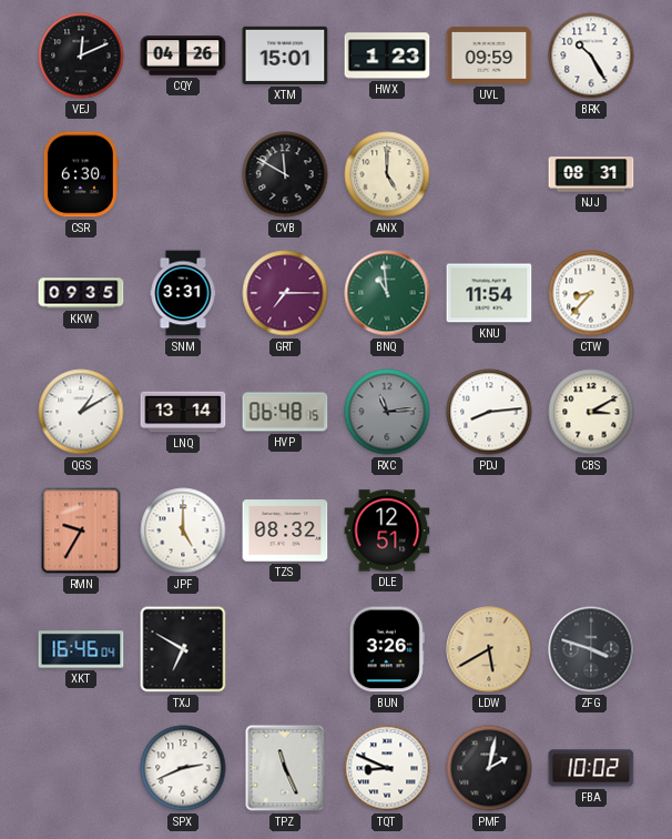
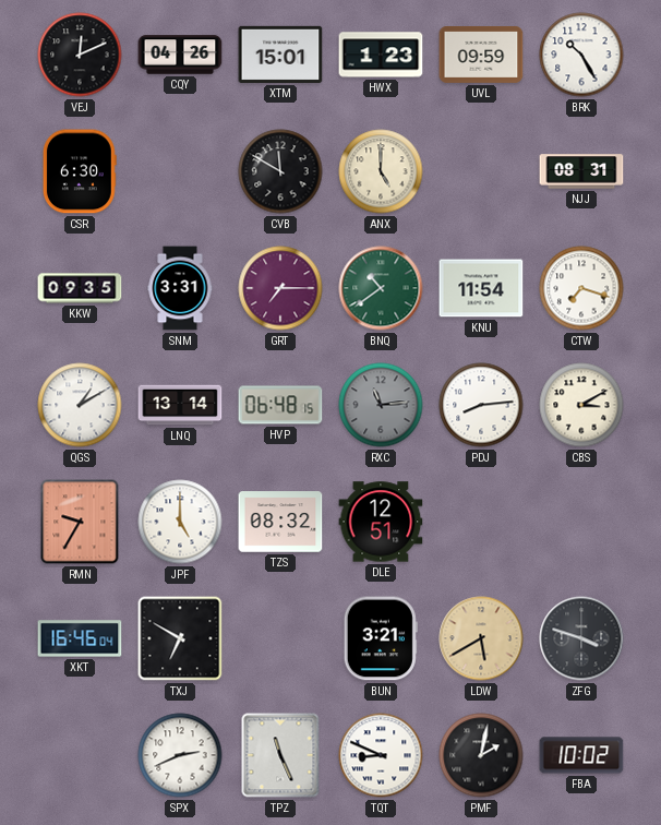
BNQ: 10:59 -> 10:39 (381, 288)
CTW: 8:37 -> 7:18 (581, 288)
BUN: 3:26 -> 3:21 (381, 638)
